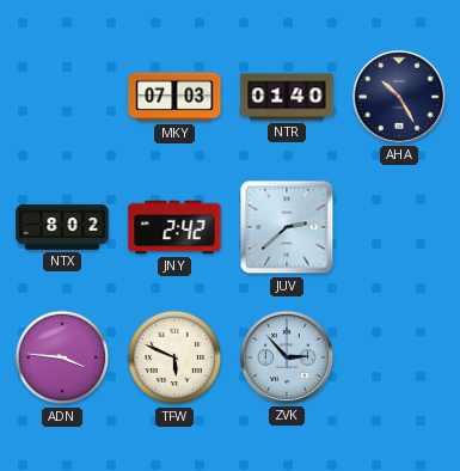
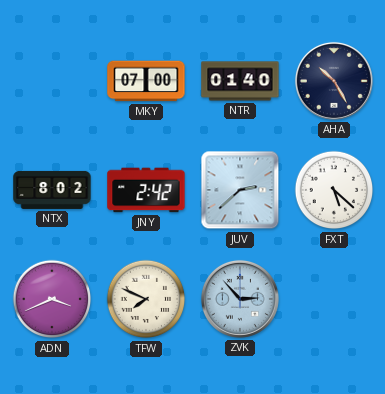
MKY: 07:03 -> 07:00 (146, 81)
FXT: none -> 5:22 (334, 190)
ADN: 3:46 -> 3:41 (52, 299)
TFW: 5:49 -> 7:49 (146, 299)
